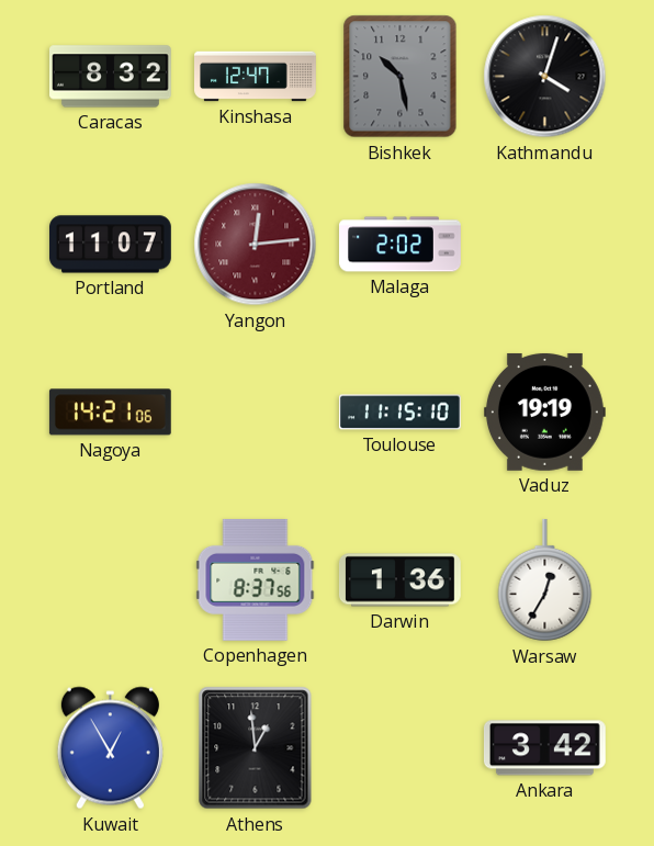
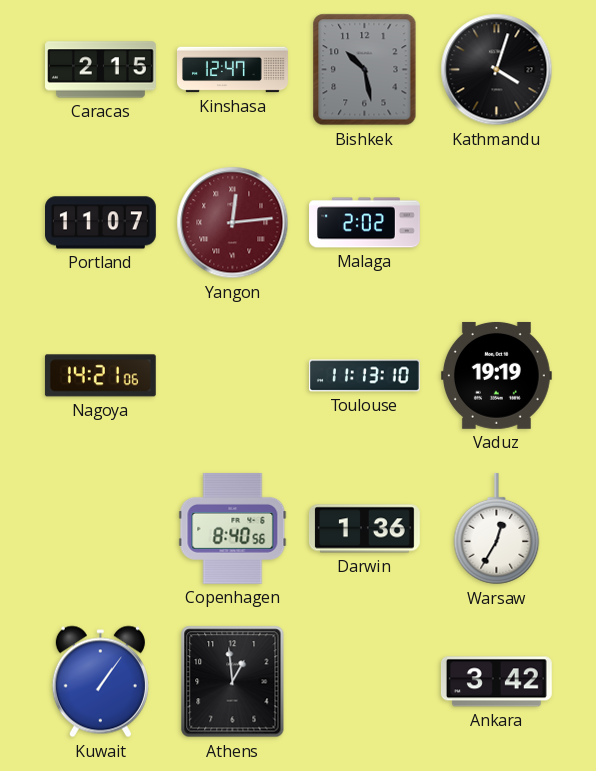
Caracas: 8:32 -> 2:15 (101, 70)
Toulouse: 11:15 -> 11:13 (365, 376)
Copenhagen: 8:37 -> 8:40 (233, 528)
Kuwait: 12:55 -> 1:06 (100, 682)
